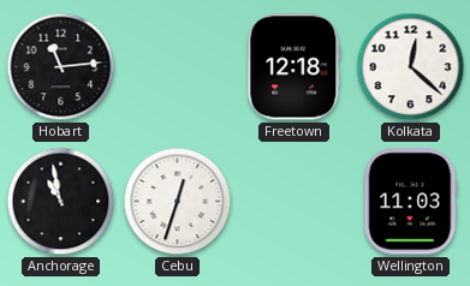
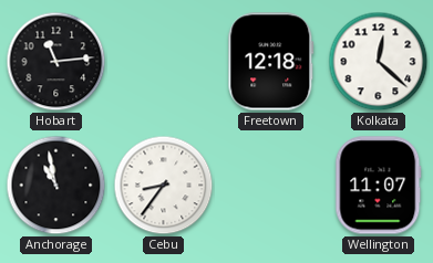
Cebu: 12:33 -> 8:36 (164, 186)
Wellington: 11:03 -> 11:07 (379, 186)
